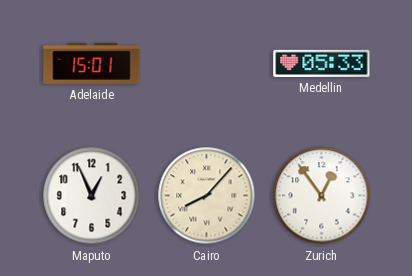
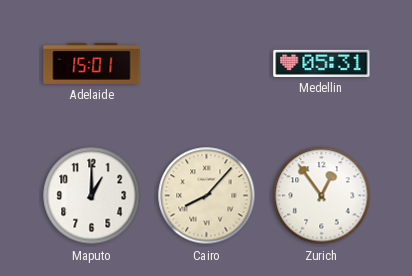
Medellin: 05:33 -> 05:31 (322, 63)
Maputo: 12:56 -> 1:00 (92, 196)
